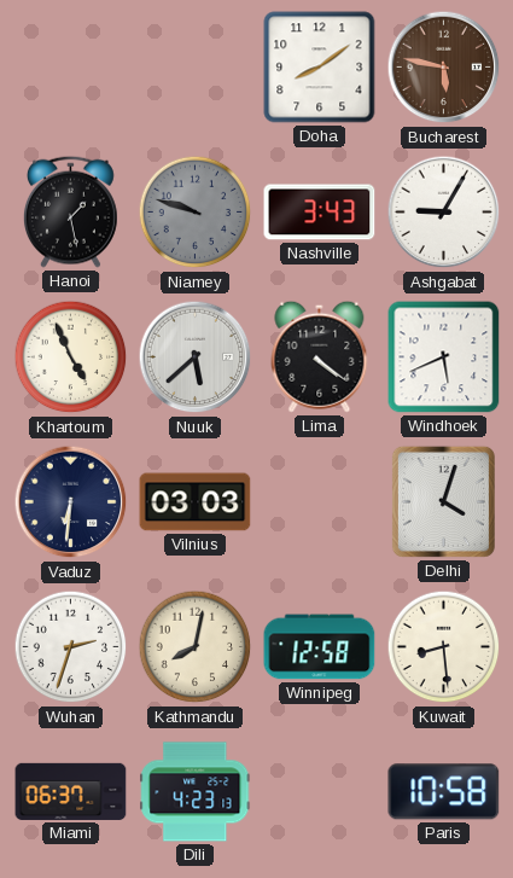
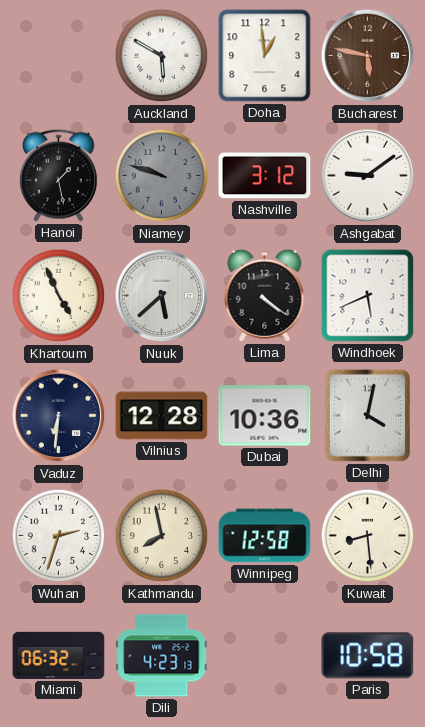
Auckland: none -> 5:50 (162, 56)
Doha: 8:09 -> 12:59 (265, 56)
Nashville: 3:43 -> 3:12 (265, 176)
Ashgabat: 9:05 -> 9:09 (368, 176)
Vilnius: 03:03 -> 12:28 (162, 416)
Dubai: none -> 10:36 (265, 416)
Delhi: 4:03 -> 4:02 (367, 415)
Kathmandu: 8:02 -> 7:58 (162, 536)
Miami: 06:37 -> 06:32 (59, 655)
